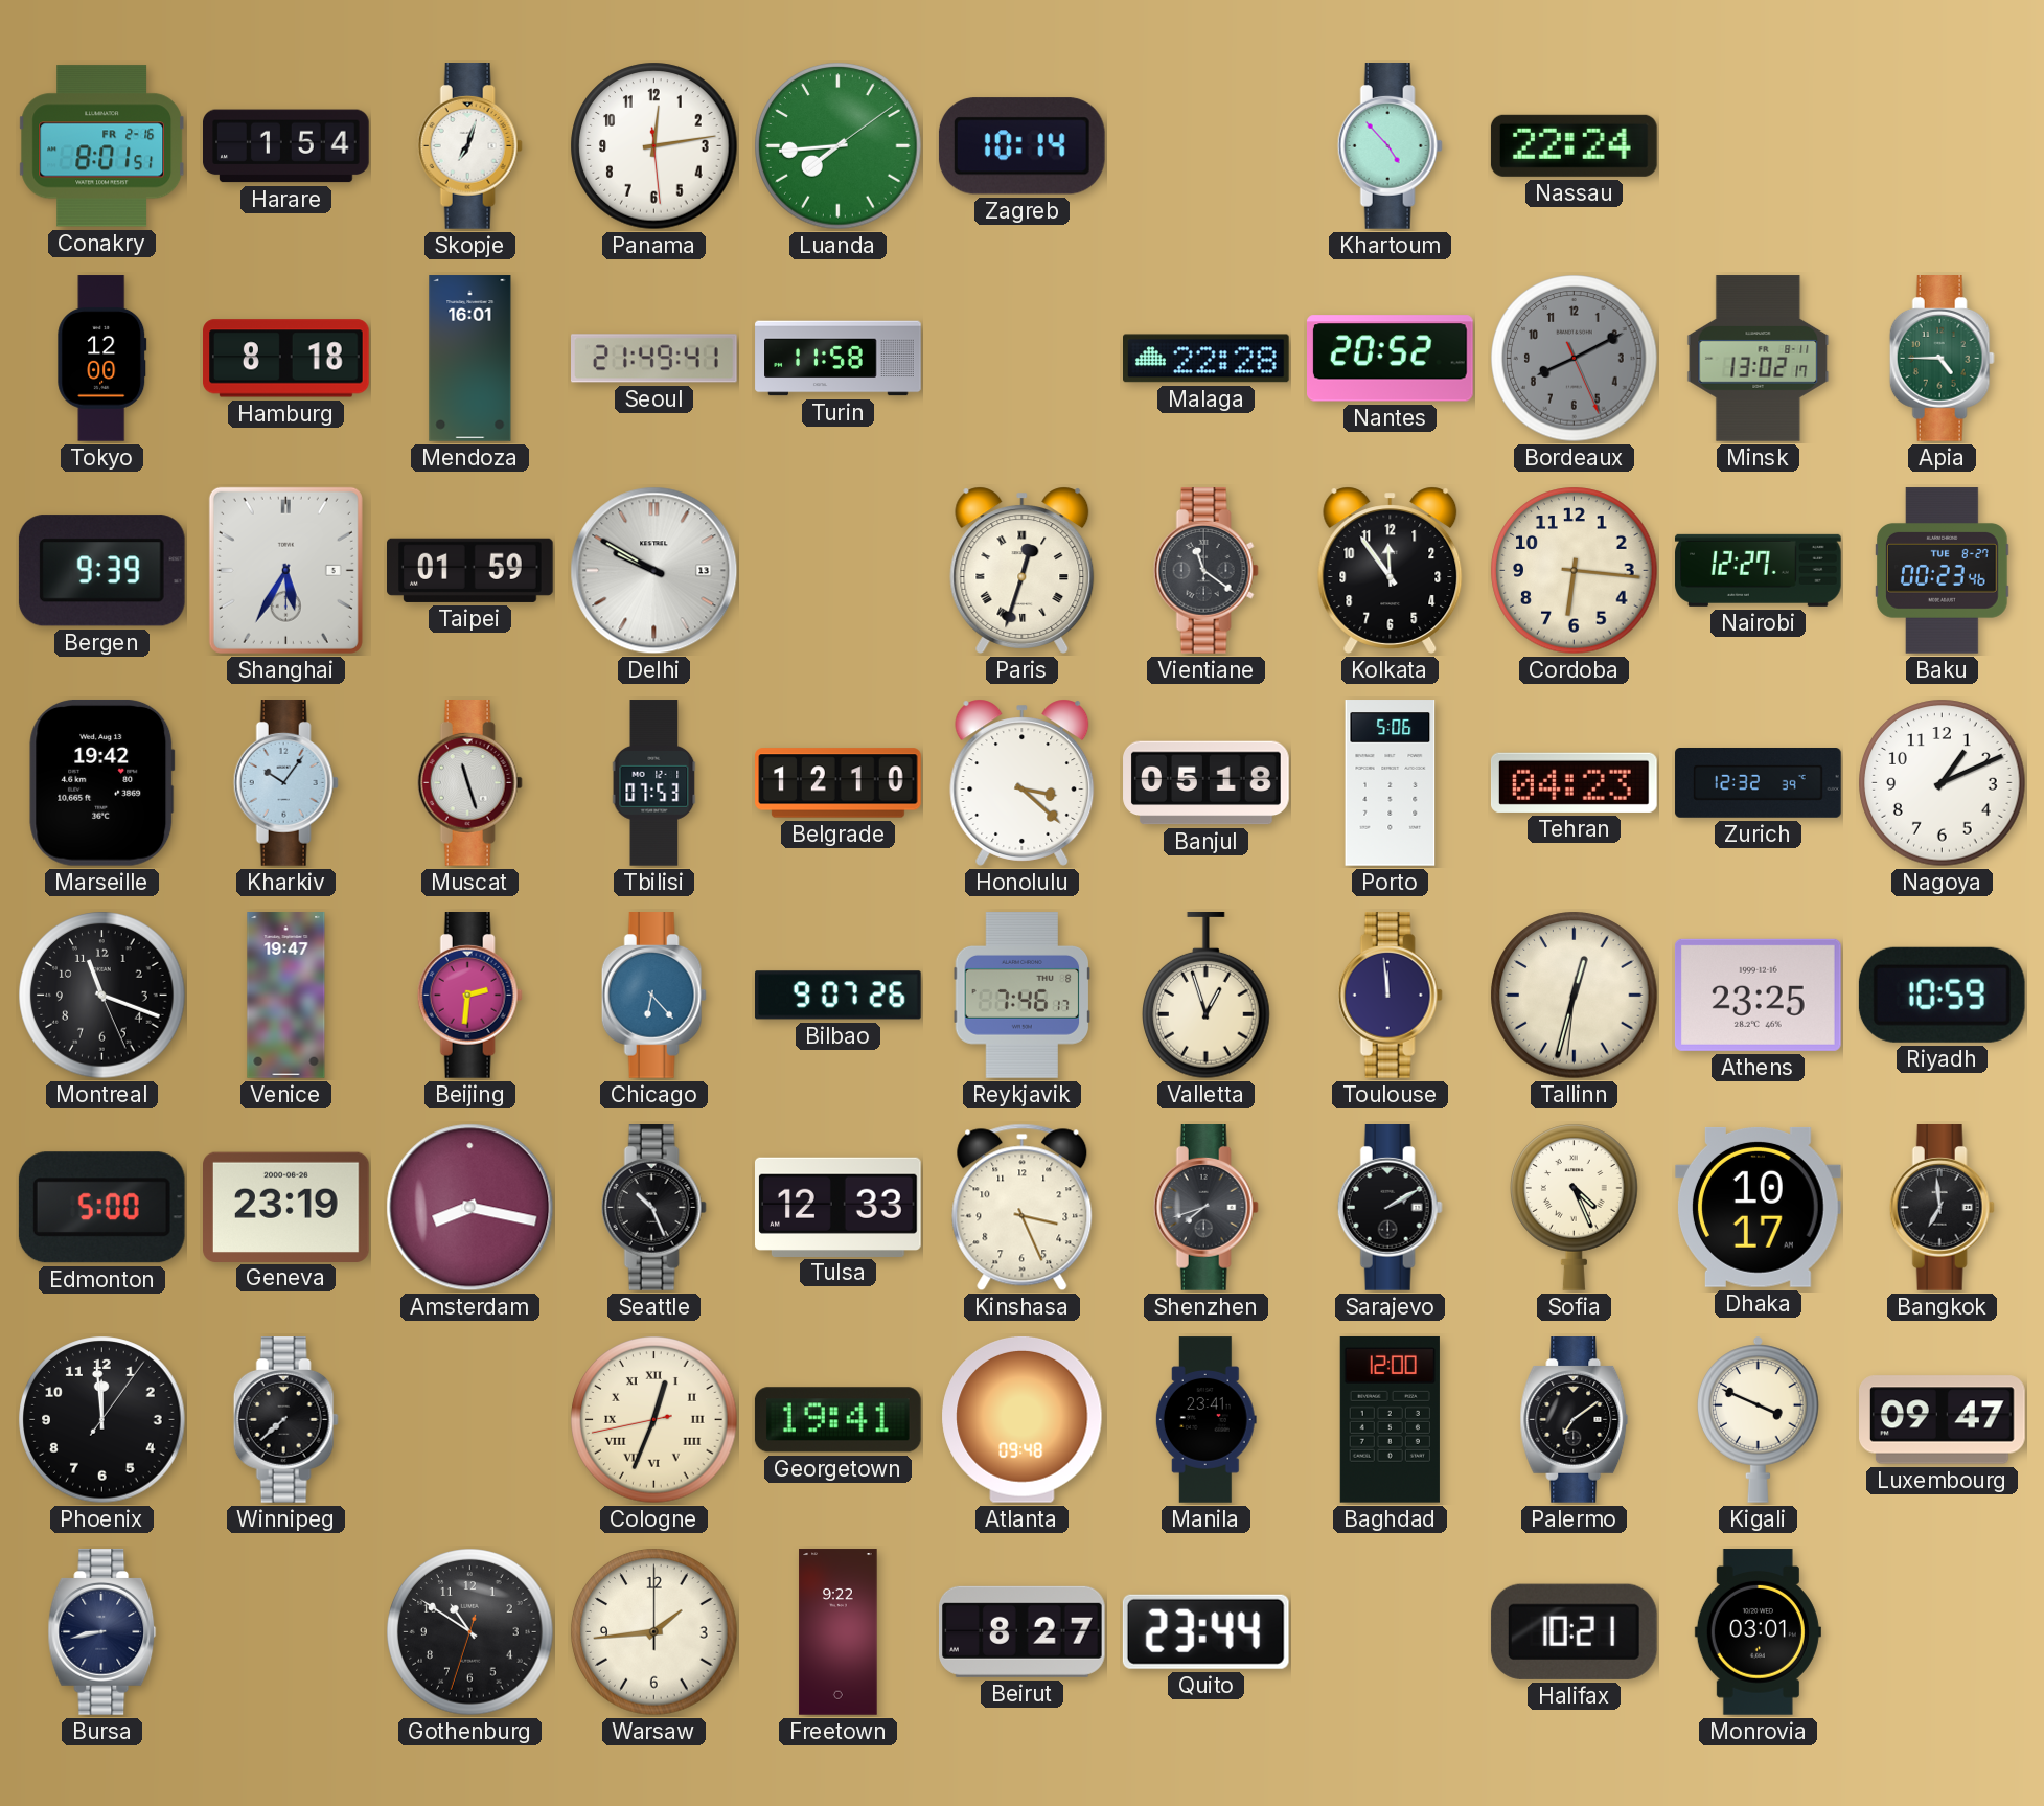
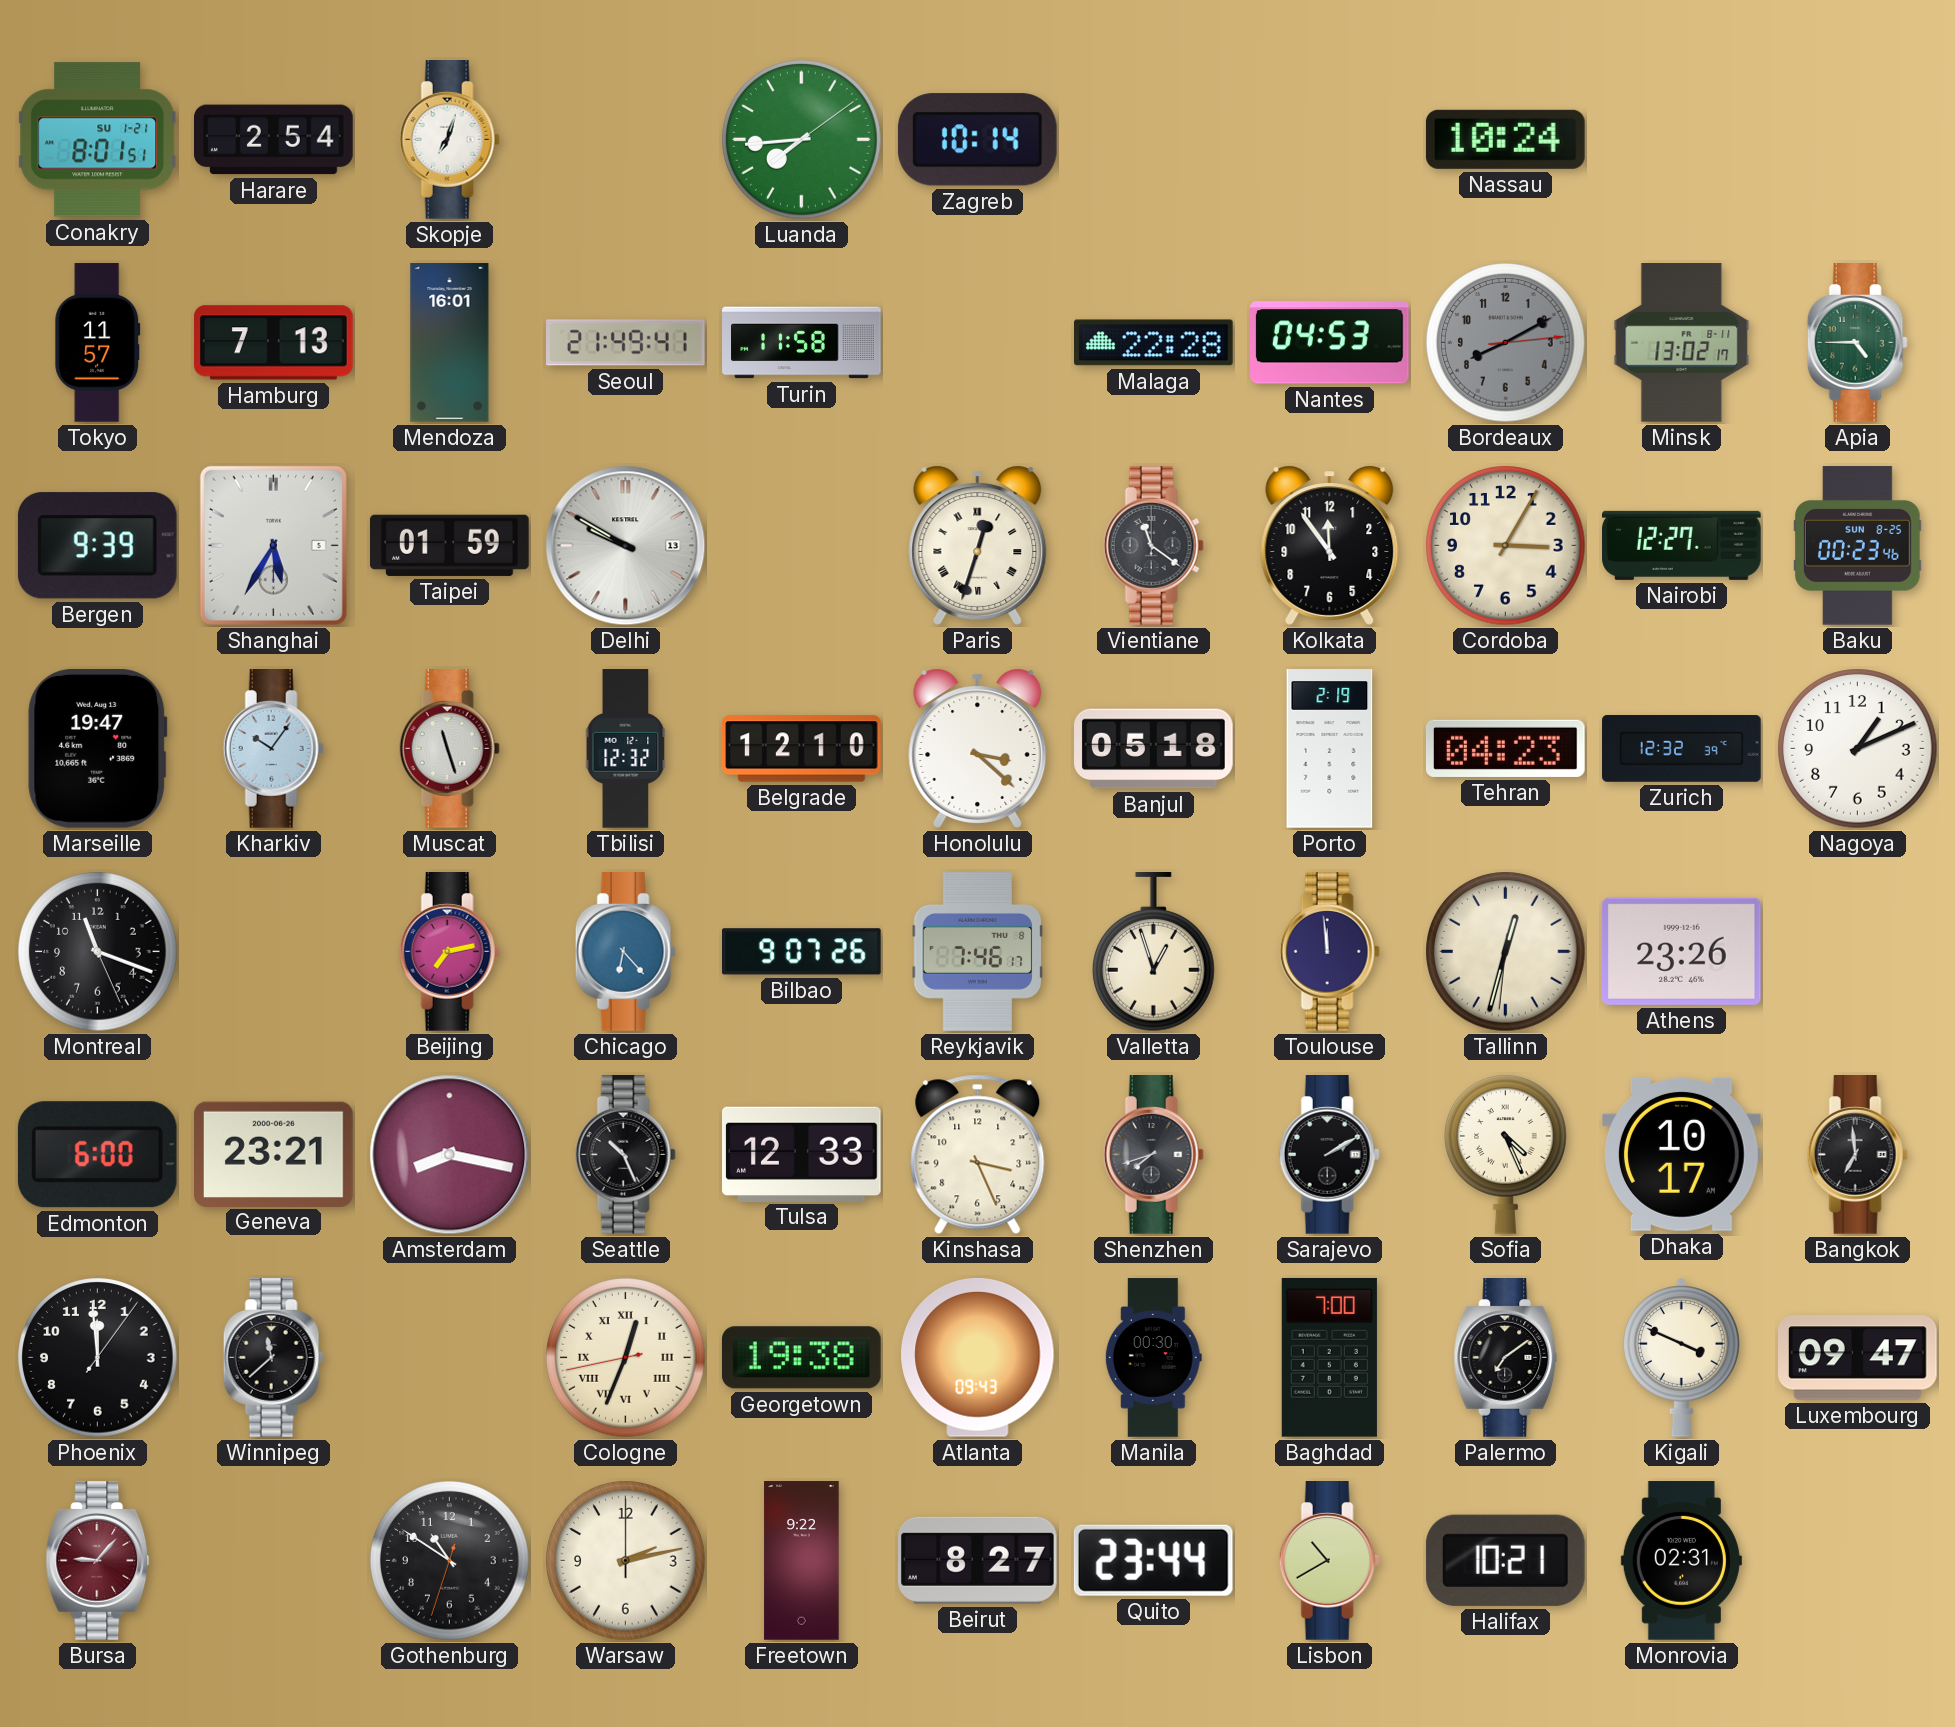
Conakry date: FR 2-16 -> SU 1-21 (98, 140)
Harare: 1:54 -> 2:54 (274, 140)
Panama: 12:13 -> none (654, 146)
Khartoum: 4:53 -> none (1390, 146)
Nassau: 22:24 -> 10:24 (1505, 139)
Tokyo: 12:00 -> 11:57 (98, 343)
Hamburg: 8:18 -> 7:13 (274, 343)
Nantes: 20:52 -> 04:53 (1330, 343)
Bordeaux: 8:10:26 -> 8:10:14 (1506, 343)
Cordoba: 6:16 -> 3:05 (1506, 546)
Baku date: TUE 8-27 -> SUN 8-25 (1858, 546)
Marseille: 19:42 -> 19:47 (98, 748)
Tbilisi: 07:53 -> 12:32 (626, 749)
Porto: 5:06 -> 2:19 (1330, 749)
Venice: 19:47 -> none (286, 996)
Beijing: 2:31 -> 7:13 (449, 952)
Athens: 23:25 -> 23:26 (1682, 951)
Riyadh: 10:59 -> none (1942, 995)
Edmonton: 5:00 -> 6:00 (97, 1155)
Geneva: 23:19 -> 23:21 (274, 1154)
Winnipeg: 7:38 -> 11:38 (273, 1358)
Georgetown: 19:41 -> 19:38 (801, 1358)
Atlanta: 09:48 -> 09:43 (978, 1357)
Manila: 23:41 -> 00:30 (1153, 1358)
Baghdad: 12:00 -> 7:00 (1329, 1358)
Bursa: 8:43 -> 9:07 (98, 1561)
Bursa dial: navy -> burgundy (98, 1561)
Warsaw: 1:44 -> 2:13 (626, 1561)
Lisbon: none -> 10:40 (1329, 1561)
Monrovia: 03:01 -> 02:31 (1681, 1561)
